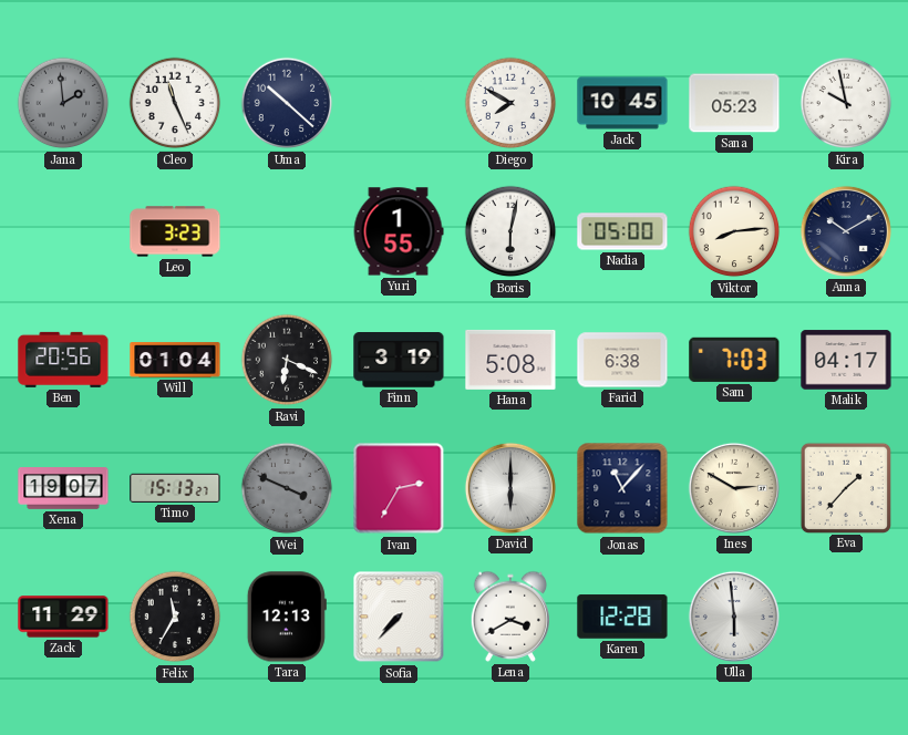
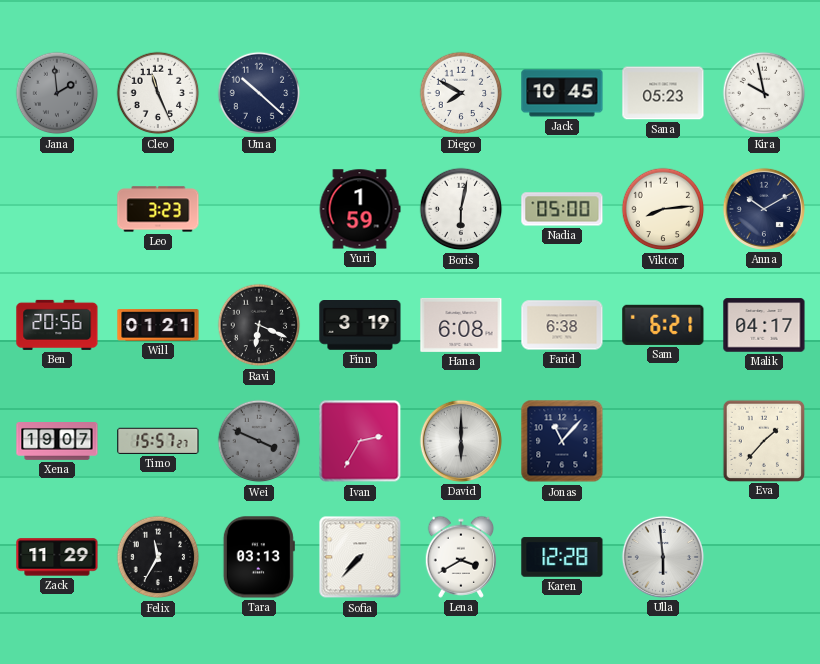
Yuri: 1:55 -> 1:59 (360, 209)
Will: 01:04 -> 01:21 (158, 325)
Hana: 5:08 -> 6:08 (461, 325)
Sam: 7:03 -> 6:21 (663, 325)
Timo: 15:13 -> 15:57 (158, 441)
Ines: 2:50 -> none (734, 488)
Tara: 12:13 -> 03:13 (259, 557)
